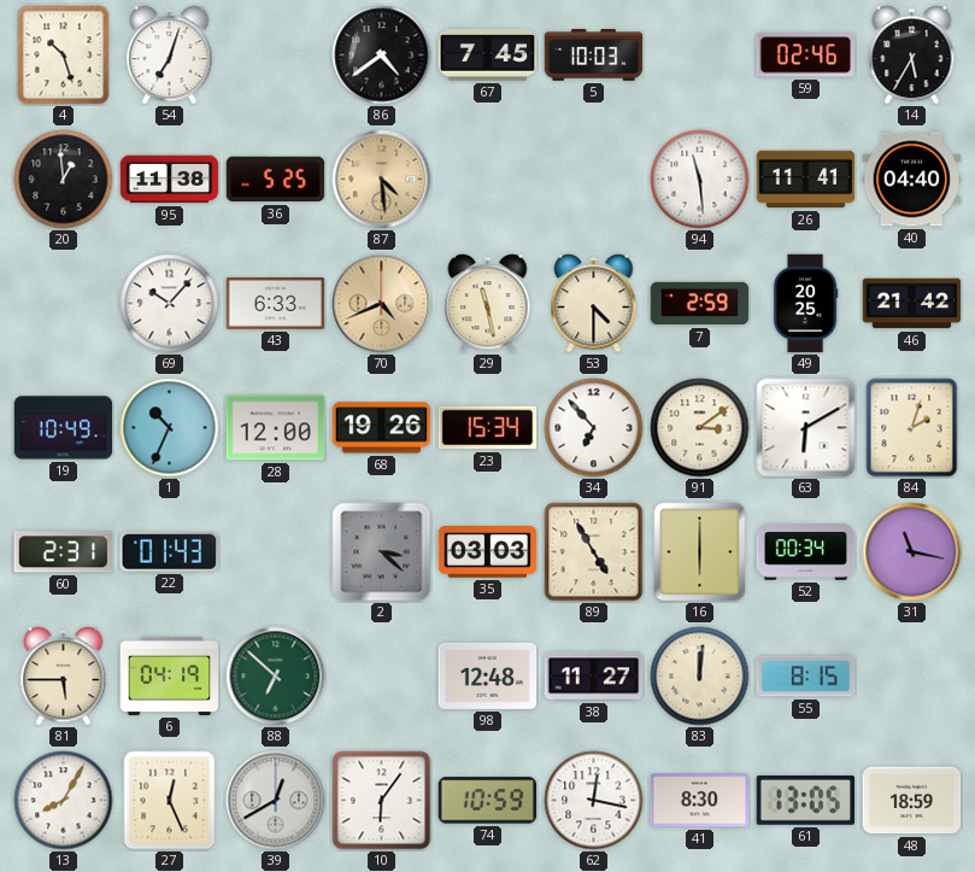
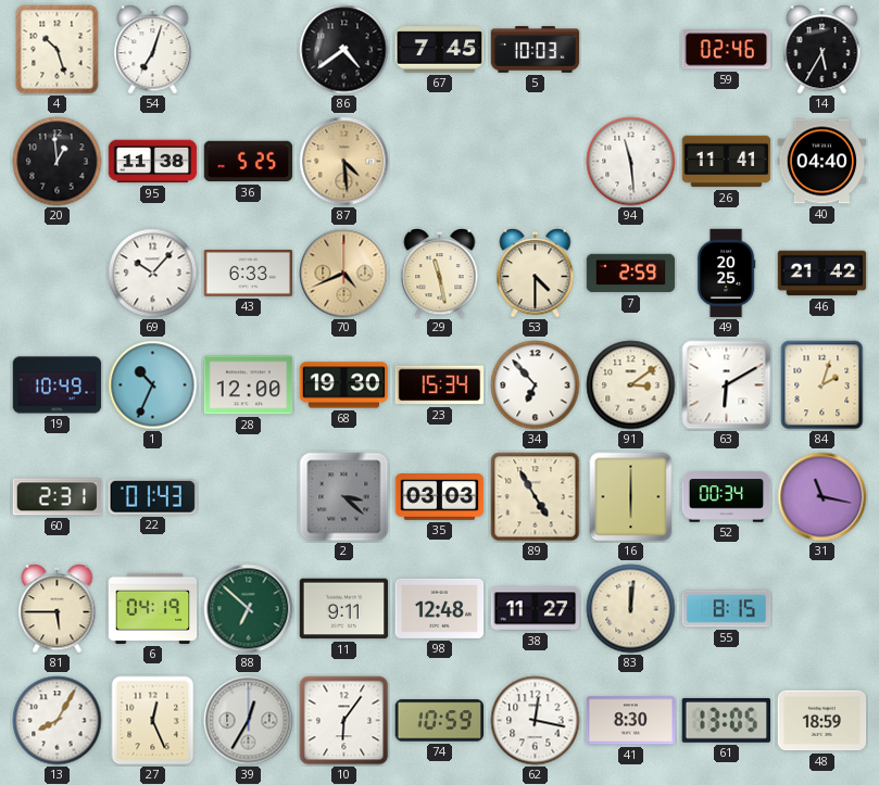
68: 19:26 -> 19:30 (344, 385)
11: none -> 9:11 (344, 609)
39: 12:40 -> 12:35 (249, 721)
